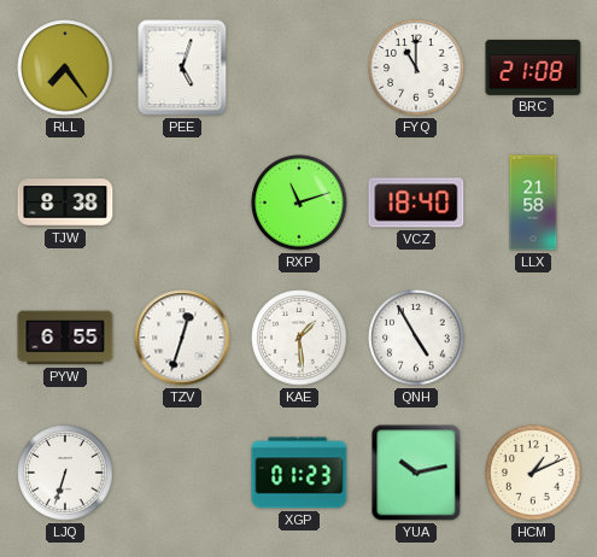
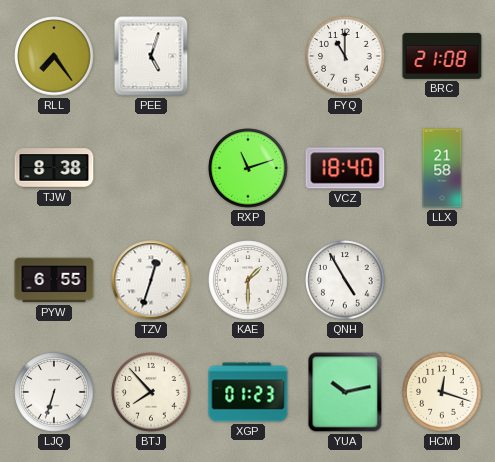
KAE: 1:29 -> 1:30 (248, 280)
BTJ: none -> 7:53 (151, 392)
HCM: 1:11 -> 12:18 (442, 392)
